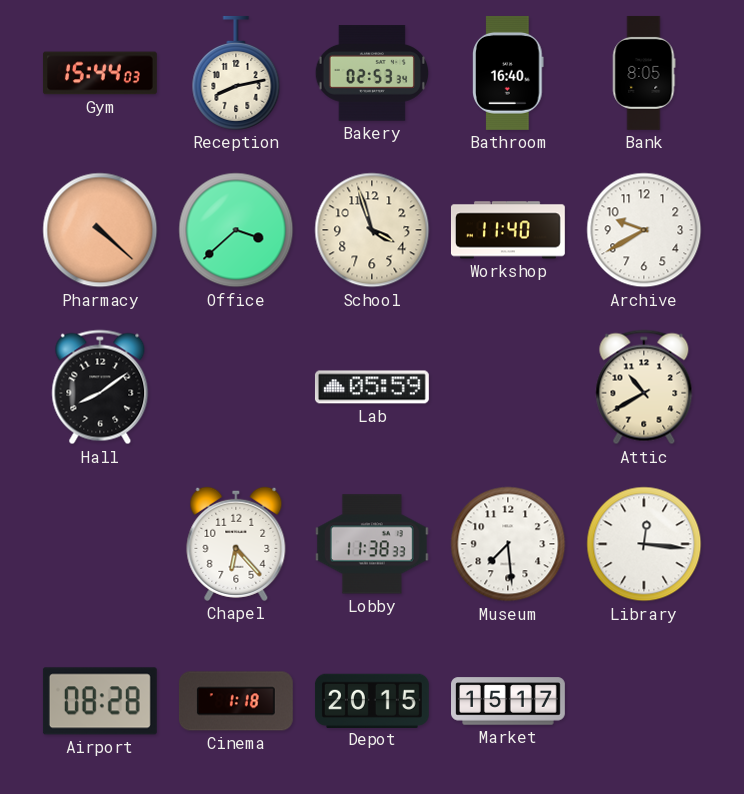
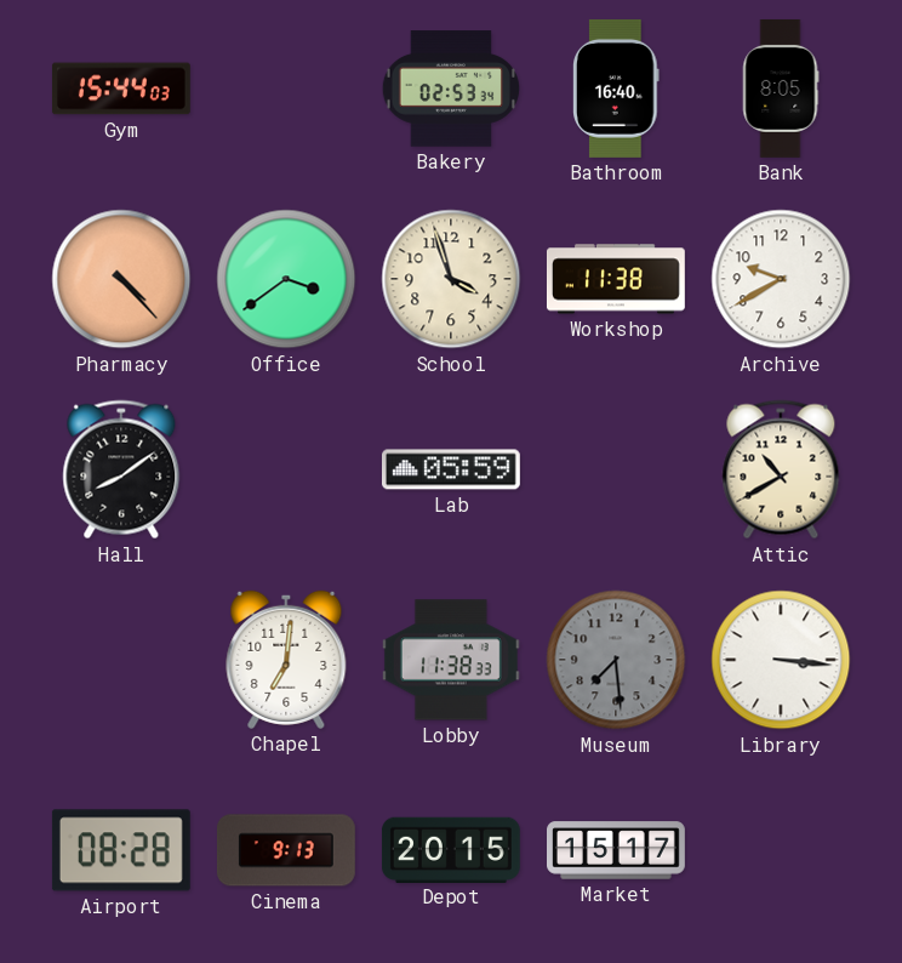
Reception: 8:13 -> none (236, 73)
Pharmacy: 4:22 -> 4:23 (121, 279)
Office: 3:38 -> 3:39 (286, 279)
Workshop: 11:40 -> 11:38 (616, 279)
Chapel: 6:23 -> 7:01 (286, 660)
Museum dial: white -> grey (616, 660)
Library: 12:16 -> 3:16 (781, 660)
Cinema: 1:18 -> 9:13 (286, 850)
